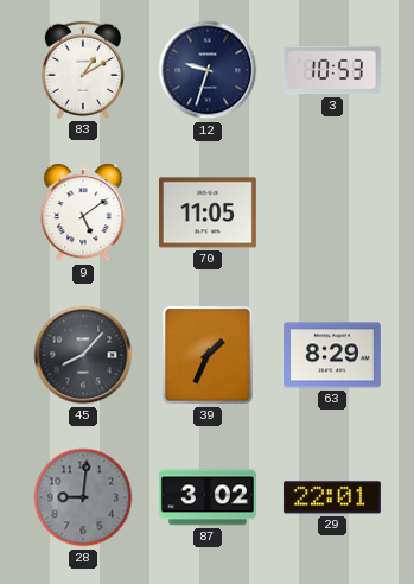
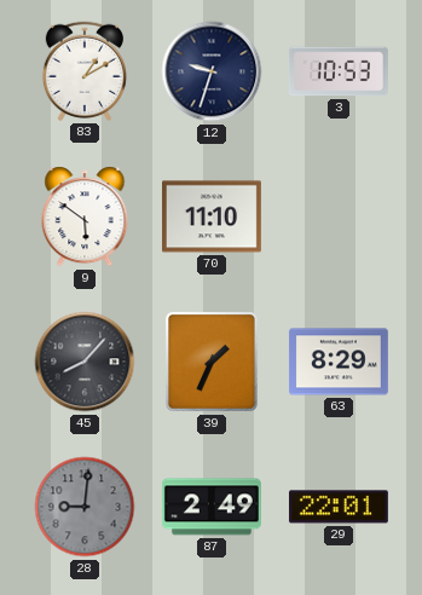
9: 5:09 -> 5:51 (85, 216)
70: 11:05 -> 11:10 (212, 216)
87: 3:02 -> 2:49 (212, 507)
